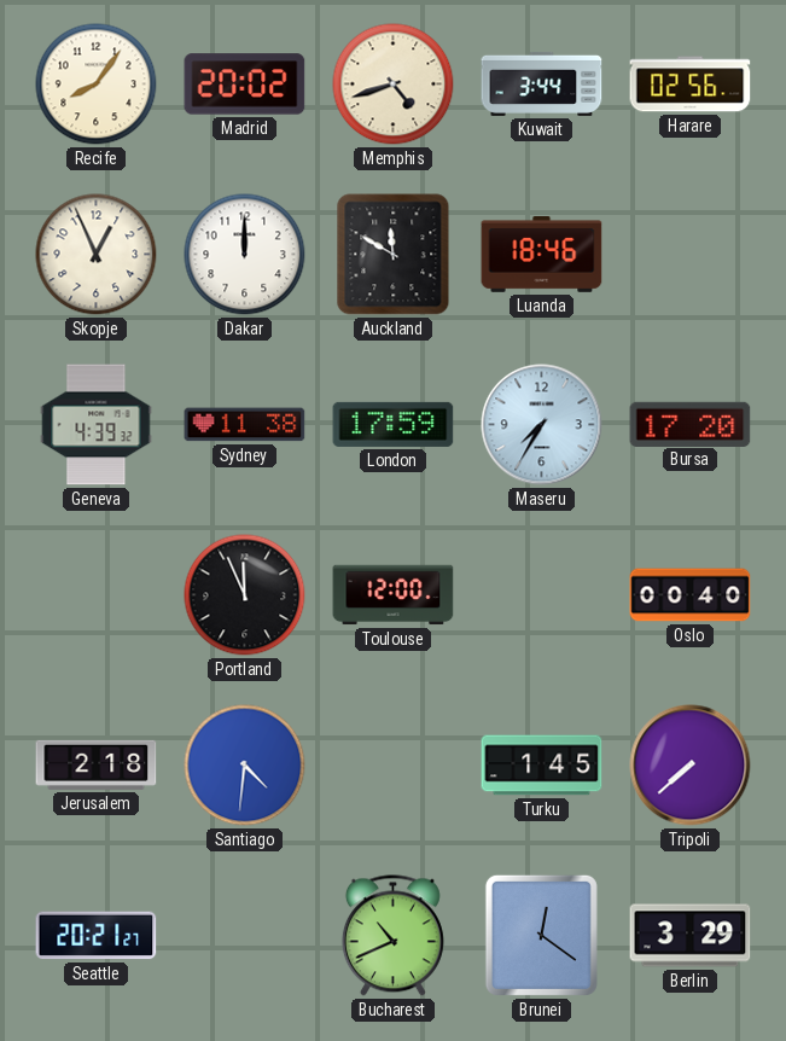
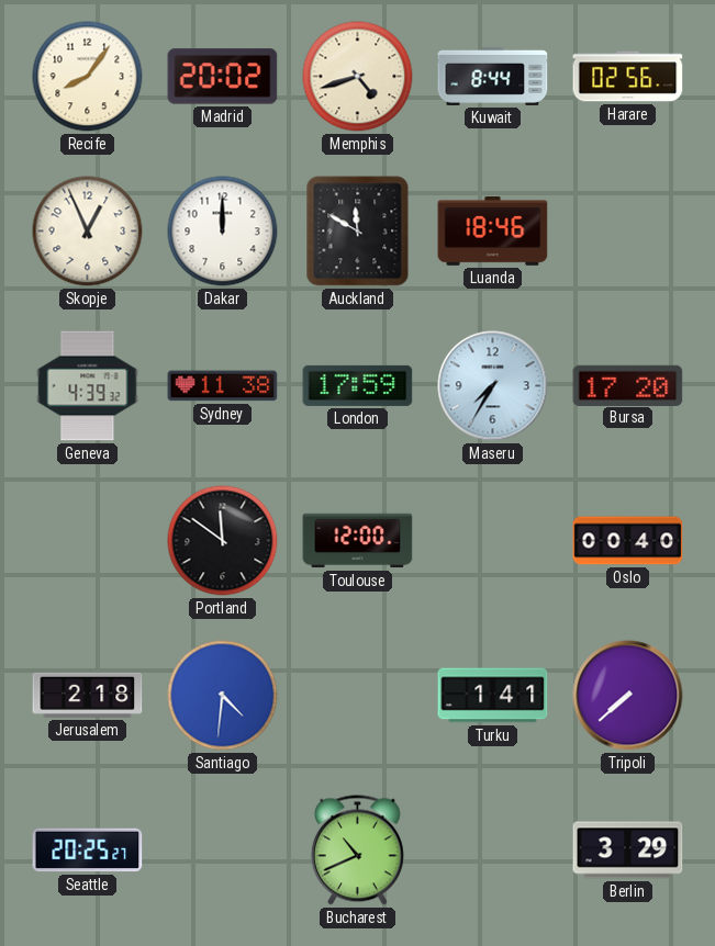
Kuwait: 3:44 -> 8:44 (493, 76)
Portland: 11:56 -> 11:51 (223, 541)
Turku: 1:45 -> 1:41 (493, 696)
Seattle: 20:21 -> 20:25 (88, 851)
Brunei: 12:21 -> none (541, 935)
